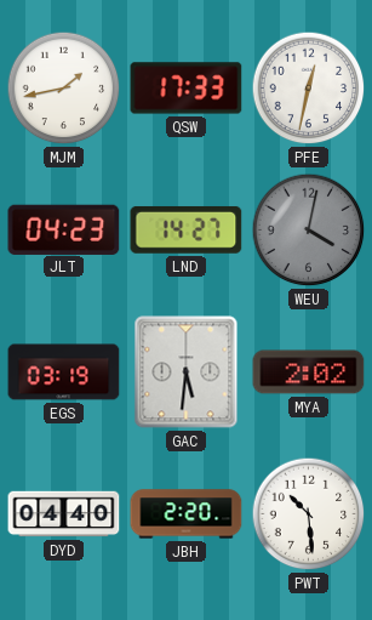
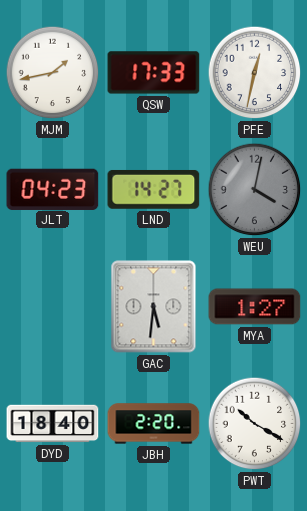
EGS: 03:19 -> none (64, 372)
MYA: 2:02 -> 1:27 (255, 307)
DYD: 04:40 -> 18:40 (53, 424)
PWT: 10:29 -> 10:20 (255, 424)
